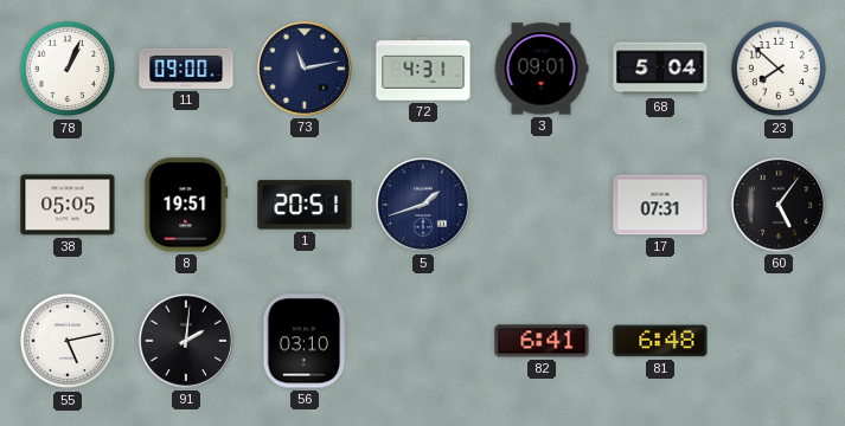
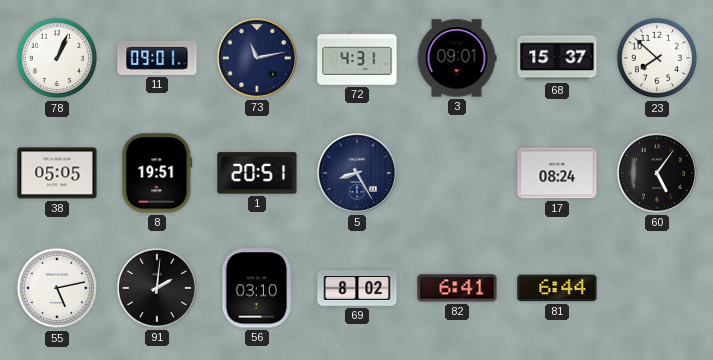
11: 09:00 -> 09:01 (157, 58)
68: 5:04 -> 15:37 (557, 58)
5: 1:42 -> 8:25 (357, 173)
17: 07:31 -> 08:24 (557, 173)
69: none -> 8:02 (357, 288)
81: 6:48 -> 6:44 (557, 288)
